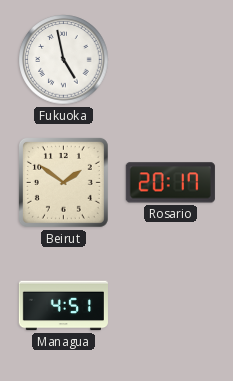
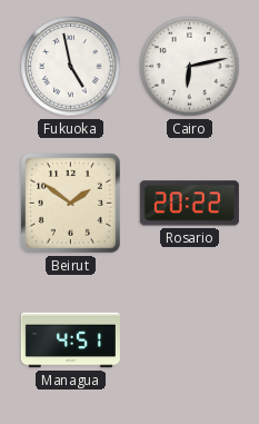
Cairo: none -> 6:13 (190, 67)
Rosario: 20:17 -> 20:22 (189, 204)
